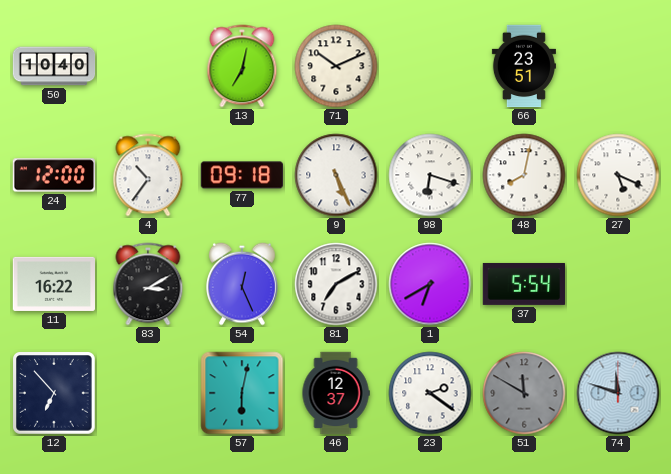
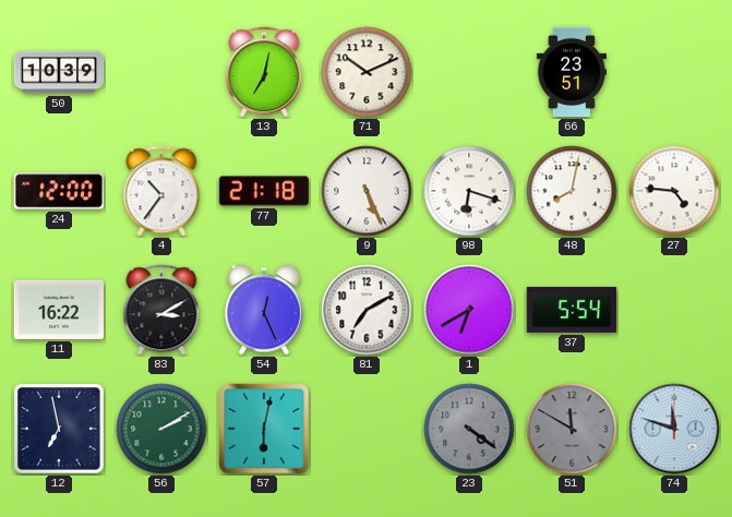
50: 10:40 -> 10:39 (59, 72)
77: 09:18 -> 21:18 (263, 191)
27: 5:19 -> 4:46 (674, 191)
12: 6:53 -> 6:58 (59, 429)
56: none -> 2:10 (161, 429)
46: 12:37 -> none (336, 393)
23: 2:21 -> 4:21 (469, 429)
23 dial: white -> grey (469, 429)
